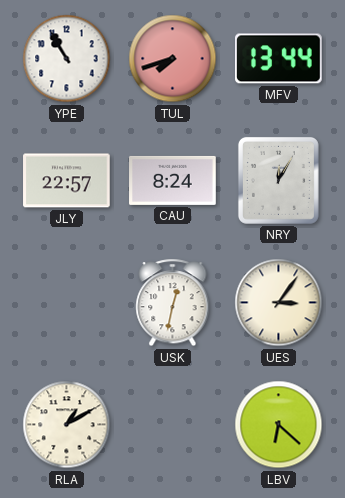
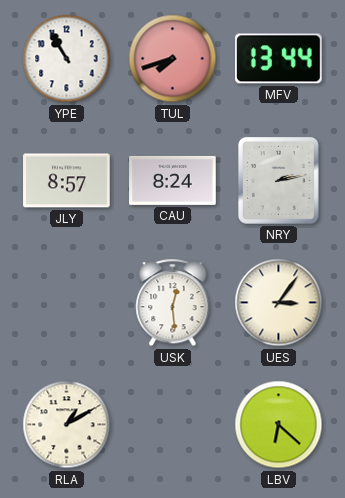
JLY: 22:57 -> 8:57 (67, 181)
NRY: 12:05 -> 2:13 (278, 180)
USK: 12:32 -> 12:29 (173, 303)
